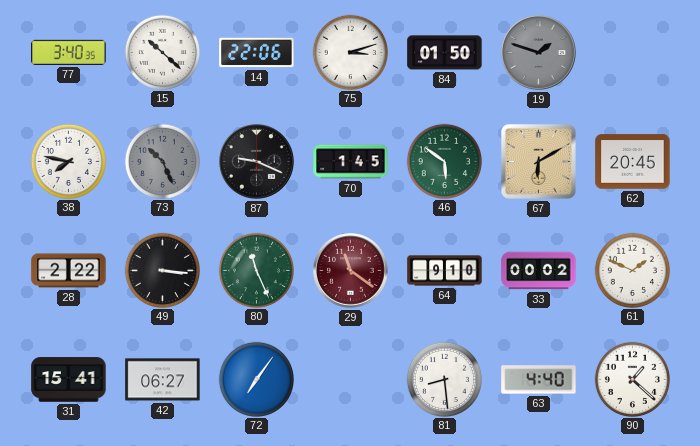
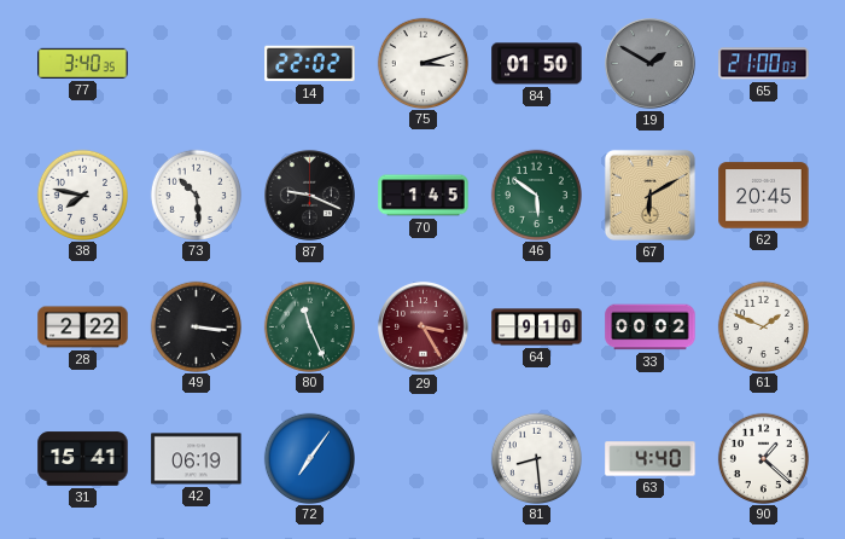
15: 10:22 -> none (162, 52)
14: 22:06 -> 22:02 (310, 64)
19: 1:48 -> 1:50 (651, 64)
65: none -> 21:00 (764, 64)
73: 10:26 -> 10:29 (196, 195)
73 dial: grey -> white (196, 195)
29: 11:21 -> 3:25 (424, 328)
42: 06:27 -> 06:19 (197, 459)
